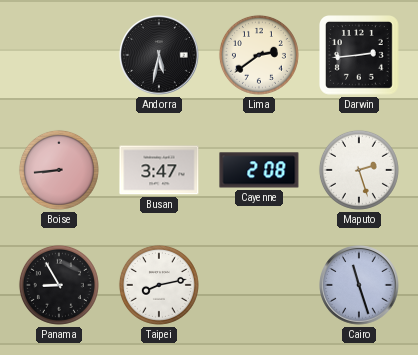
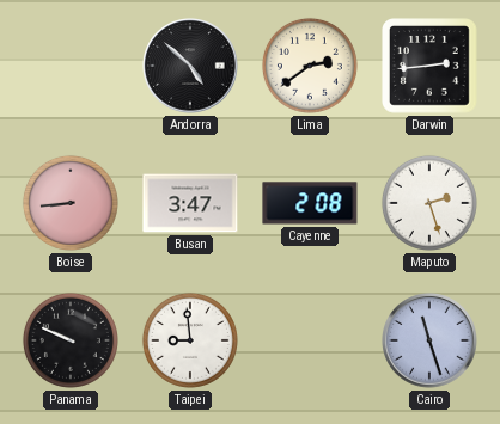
Andorra: 5:32 -> 4:52 (190, 66)
Panama: 8:55 -> 9:49 (71, 340)
Taipei: 8:13 -> 8:59 (190, 340)
